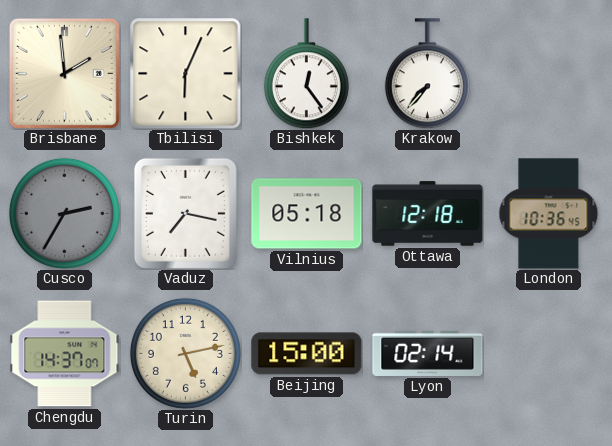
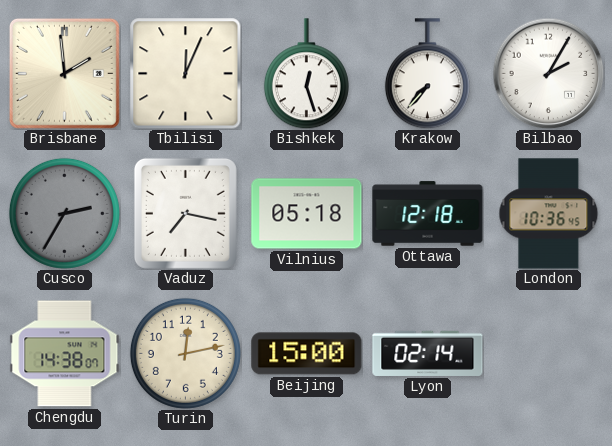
Tbilisi: 6:04 -> 12:04 (186, 74)
Bishkek: 12:24 -> 12:27 (306, 74)
Bilbao: none -> 2:05 (548, 73)
Chengdu: 14:37 -> 14:38 (65, 354)
Turin: 5:13 -> 12:13 (185, 353)
